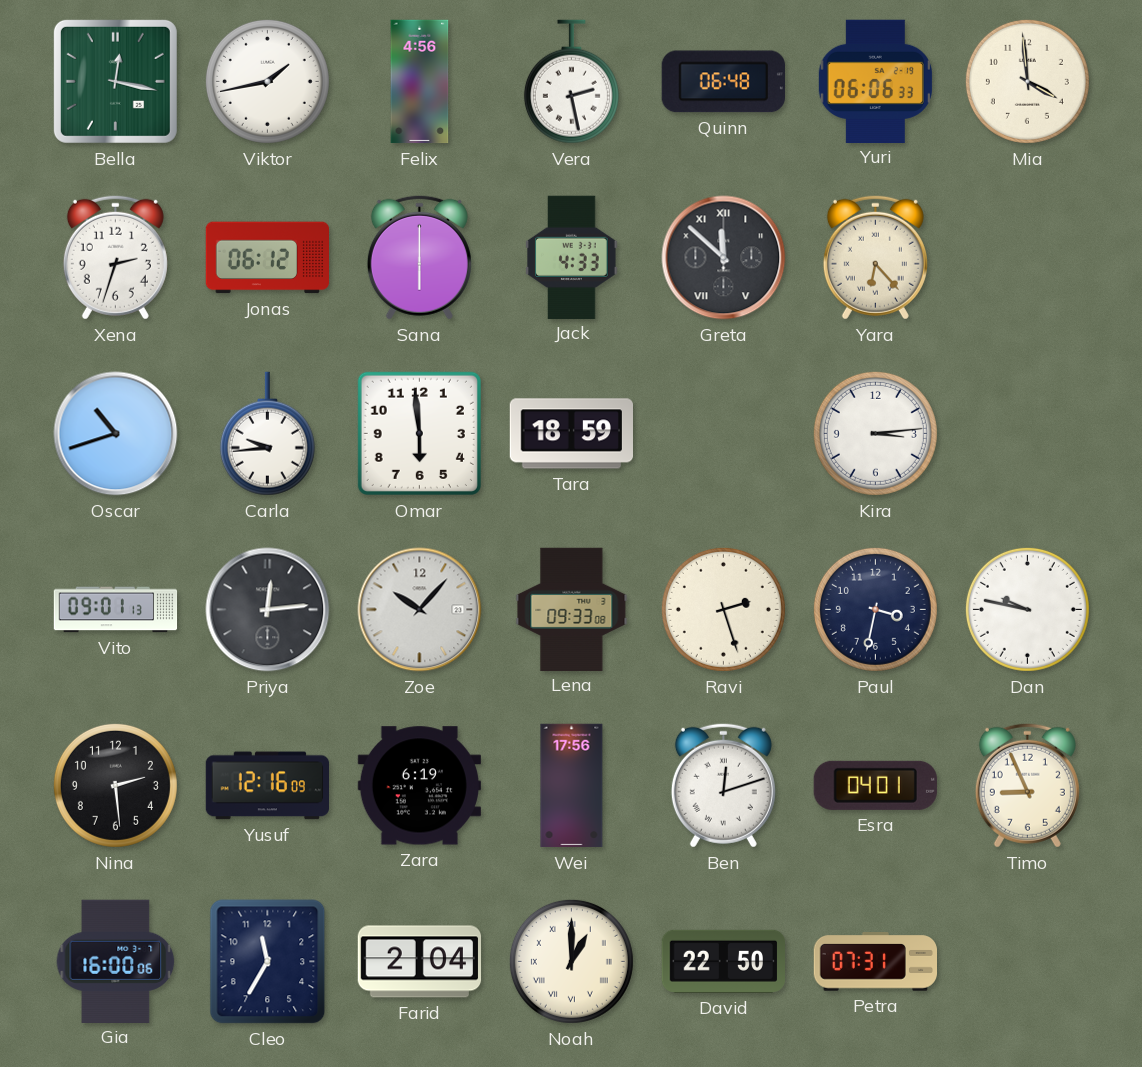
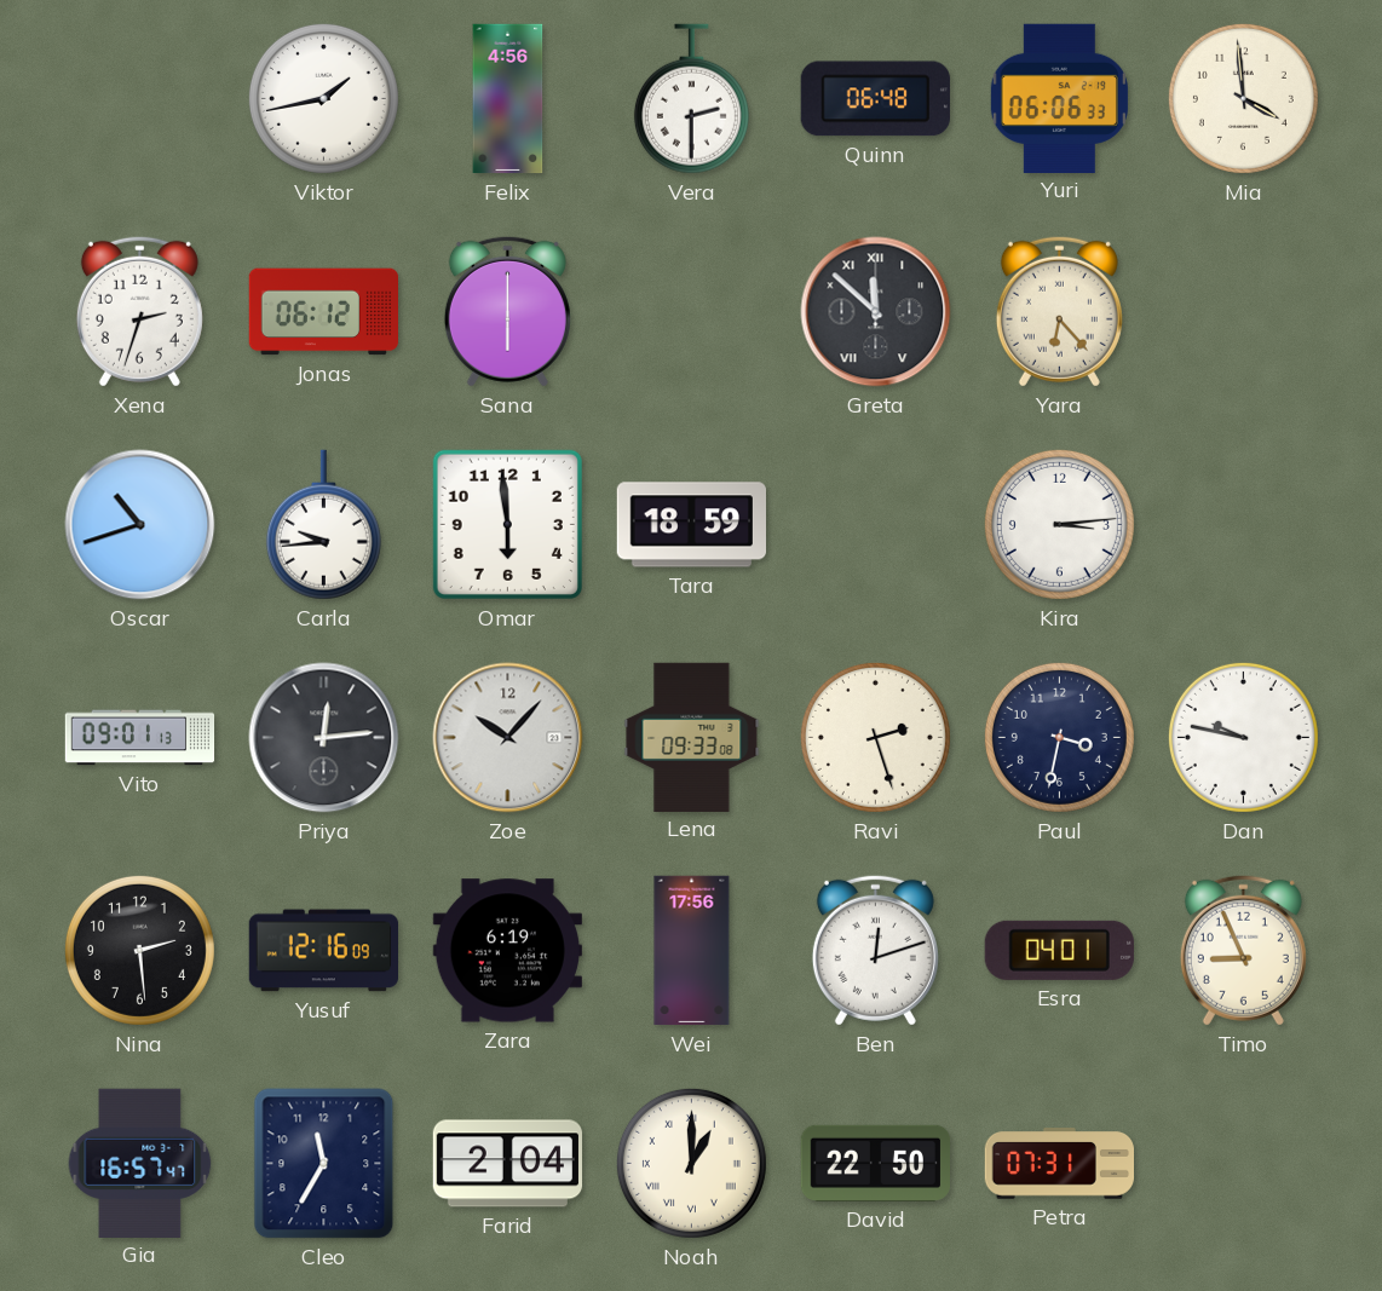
Bella: 12:17 -> none (115, 81)
Vera: 2:28 -> 2:30 (691, 99)
Jack: 4:33 -> none (572, 257)
Gia: 16:00 -> 16:57 (140, 1163)
